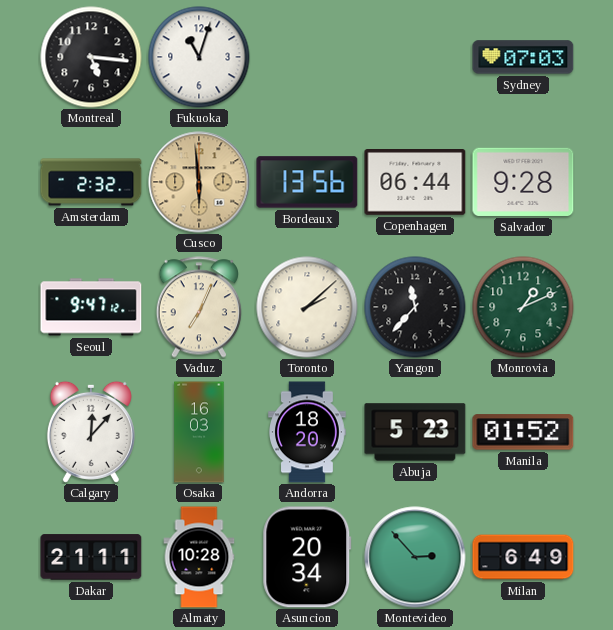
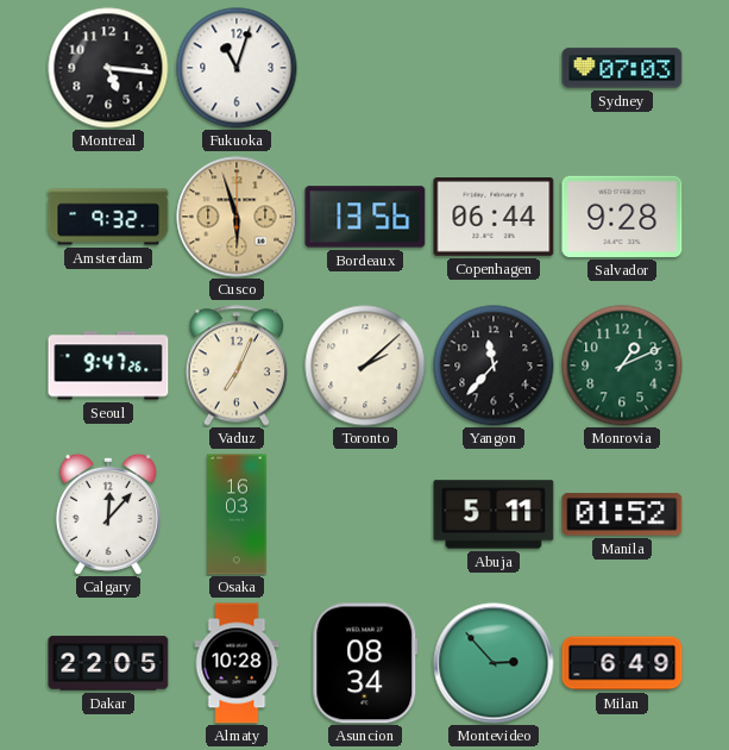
Amsterdam: 2:32 -> 9:32 (108, 217)
Cusco: 5:59 -> 5:57 (237, 217)
Seoul: 9:47:12 -> 9:47:26 (108, 365)
Andorra: 18:20 -> none (308, 432)
Abuja: 5:23 -> 5:11 (494, 514)
Dakar: 21:11 -> 22:05 (108, 663)
Asuncion: 20:34 -> 08:34 (365, 663)
